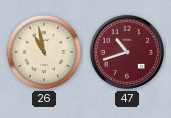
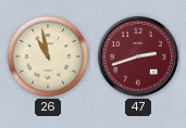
47: 10:42 -> 2:42 (138, 56)
